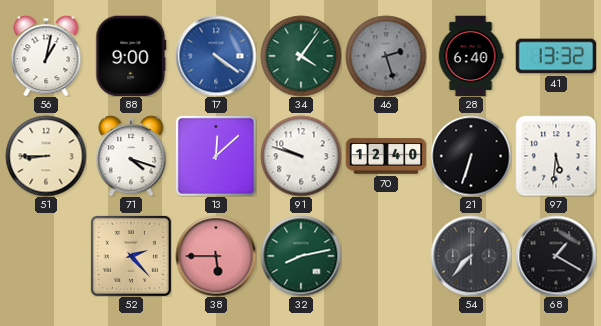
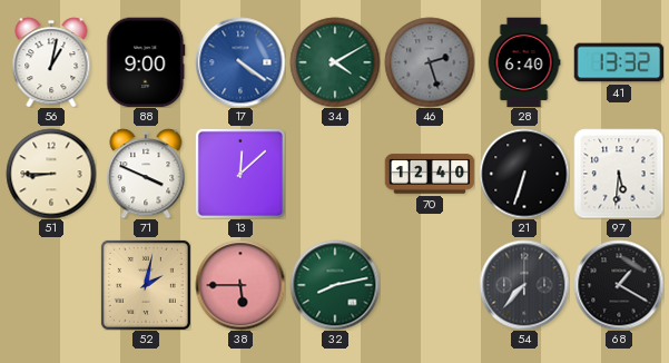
34: 4:06 -> 4:10 (335, 62)
71: 4:18 -> 3:49 (146, 174)
91: 9:48 -> none (301, 156)
52: 2:23 -> 2:02 (146, 285)
